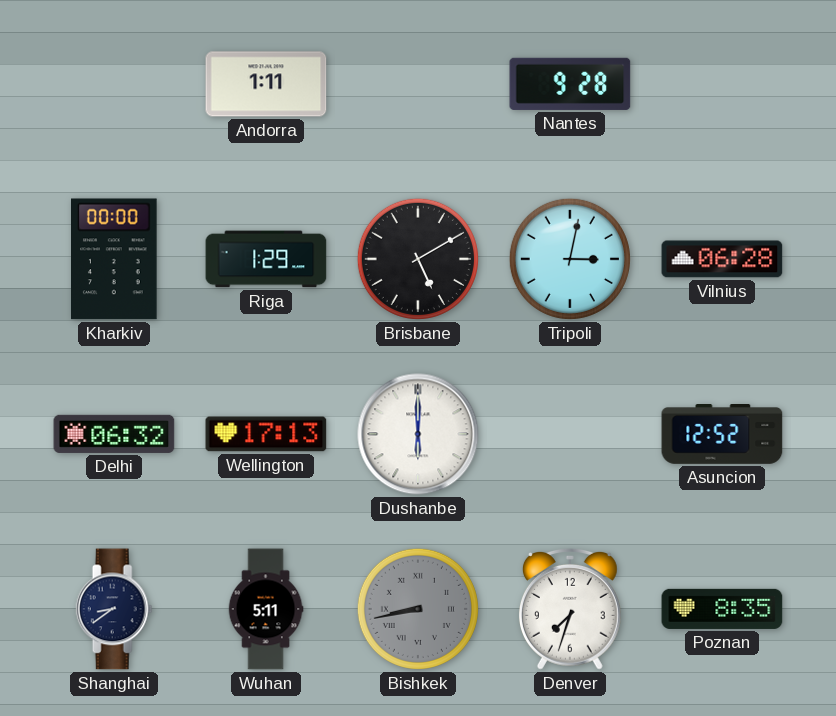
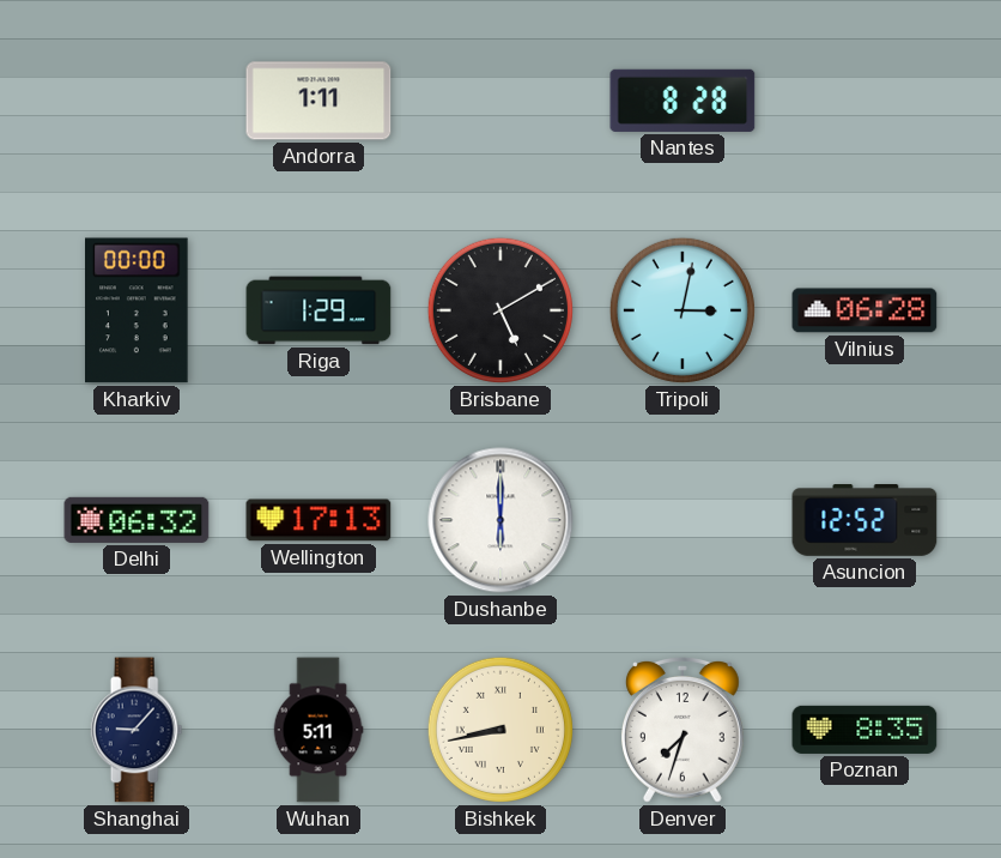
Nantes: 9:28 -> 8:28 (682, 101)
Shanghai: 8:39 -> 9:07 (136, 730)
Bishkek dial: grey -> cream (500, 730)
